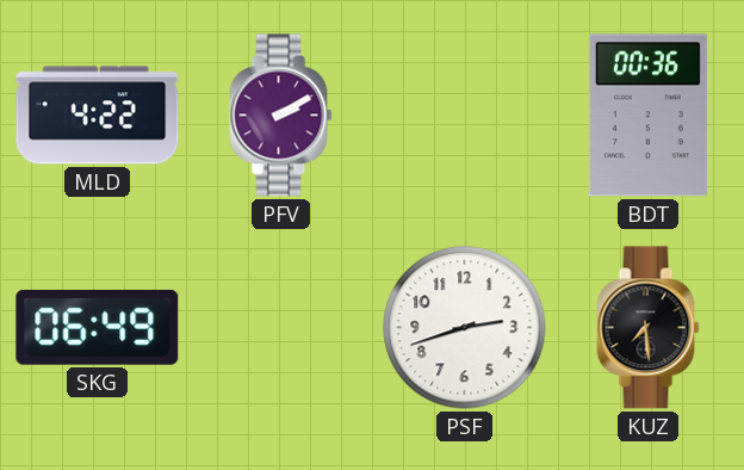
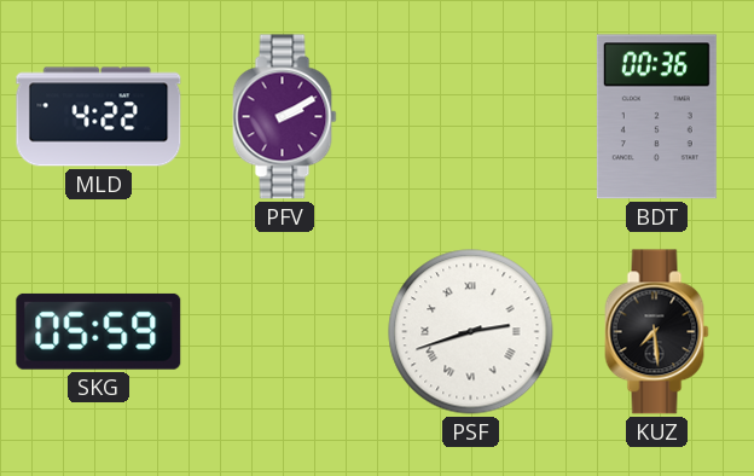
SKG: 06:49 -> 05:59 (99, 331)
PSF numerals: Arabic -> Roman (471, 332)
